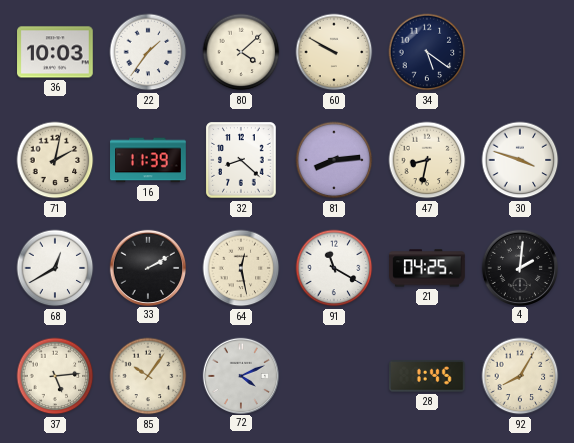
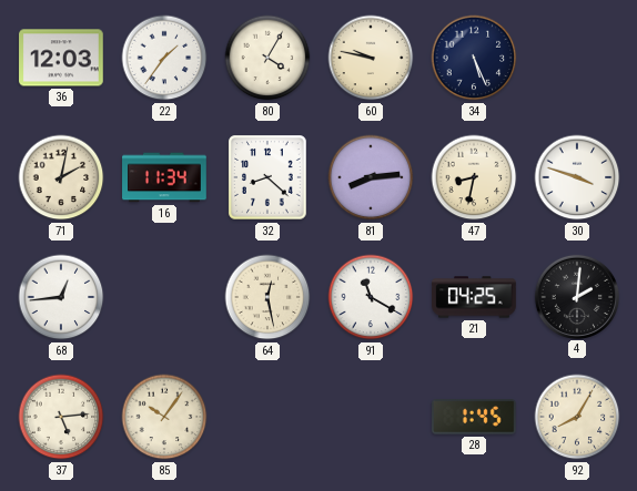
36: 10:03 -> 12:03 (61, 58)
80: 4:08 -> 4:05 (267, 58)
60: 9:50 -> 9:47 (371, 58)
34: 5:21 -> 5:26 (474, 58)
16: 11:39 -> 11:34 (164, 177)
68: 12:40 -> 12:44 (61, 297)
33: 2:10 -> none (147, 267)
72: 4:11 -> none (240, 375)
